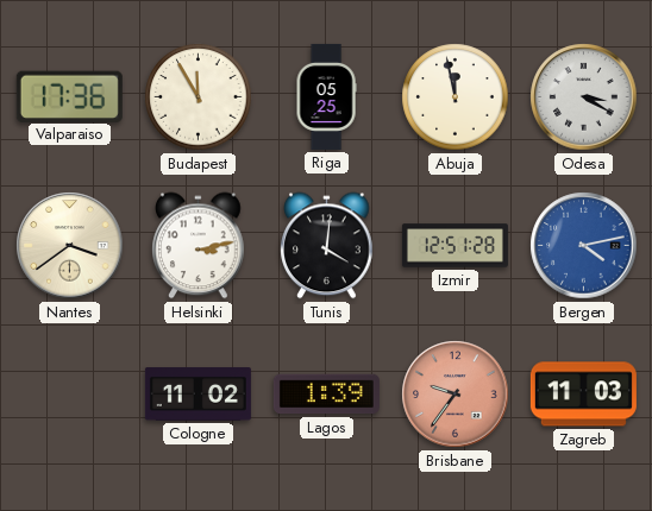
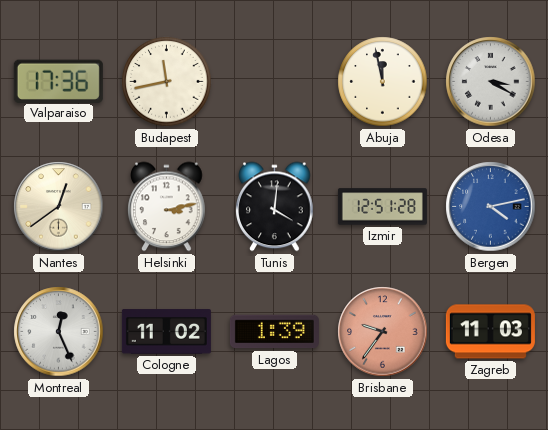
Budapest: 11:55 -> 11:43 (167, 82)
Riga: 05:25 -> none (326, 96)
Nantes: 3:39 -> 12:39 (59, 207)
Montreal: none -> 12:26 (59, 332)
